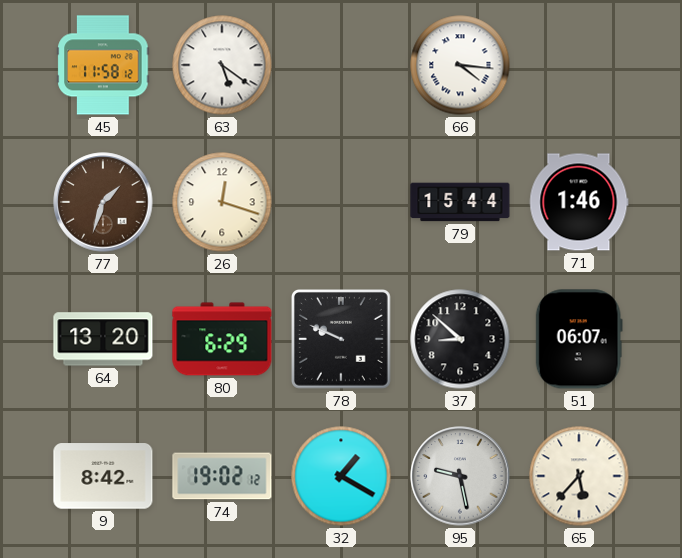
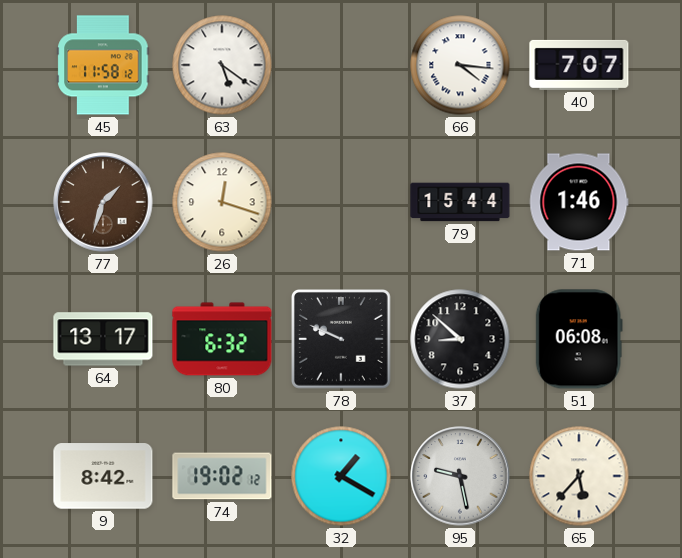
40: none -> 7:07 (579, 65)
64: 13:20 -> 13:17 (103, 339)
80: 6:29 -> 6:32 (222, 339)
51: 06:07 -> 06:08 (579, 339)
